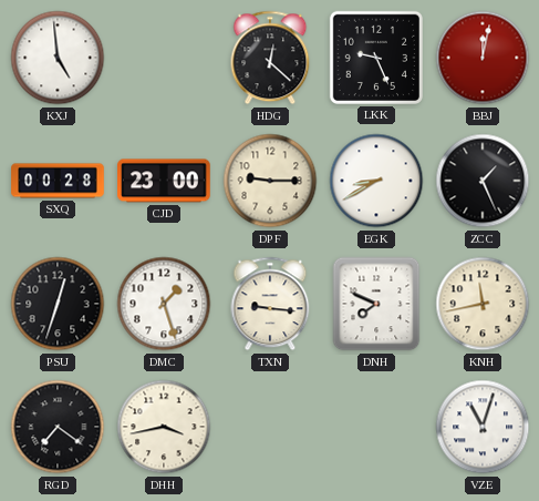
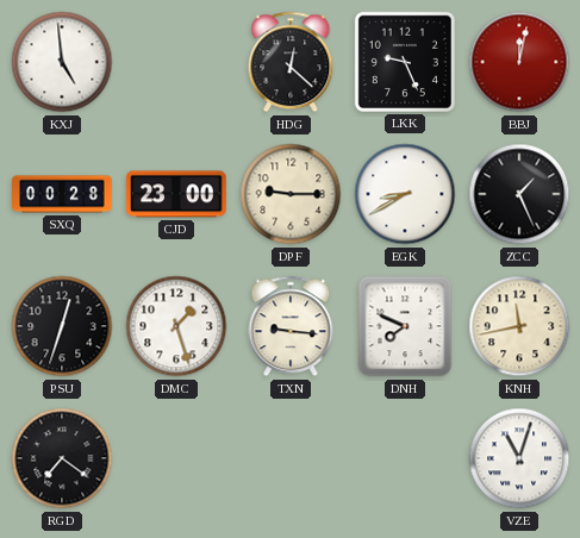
DHH: 3:43 -> none (164, 427)
